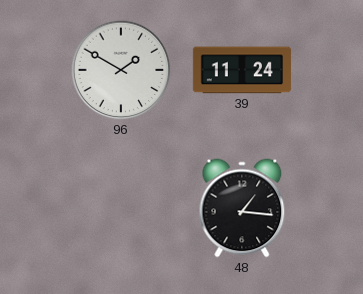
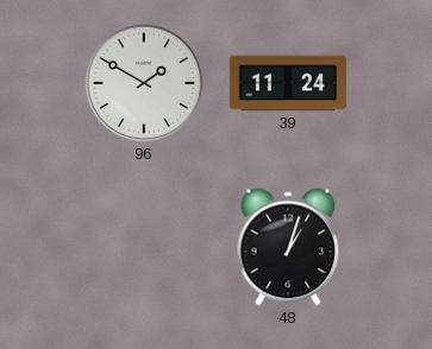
48: 1:16 -> 1:03 (288, 247)
